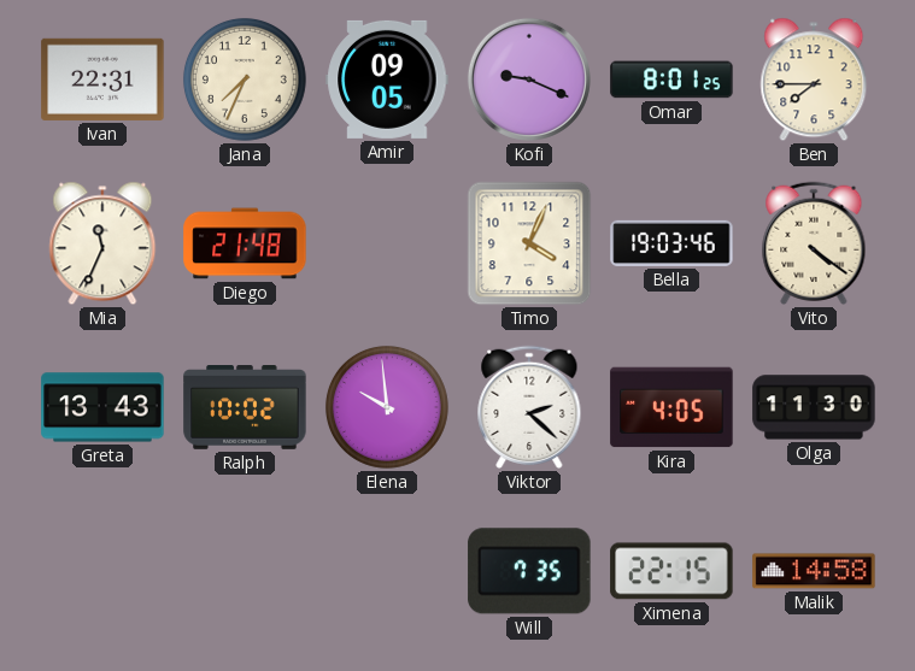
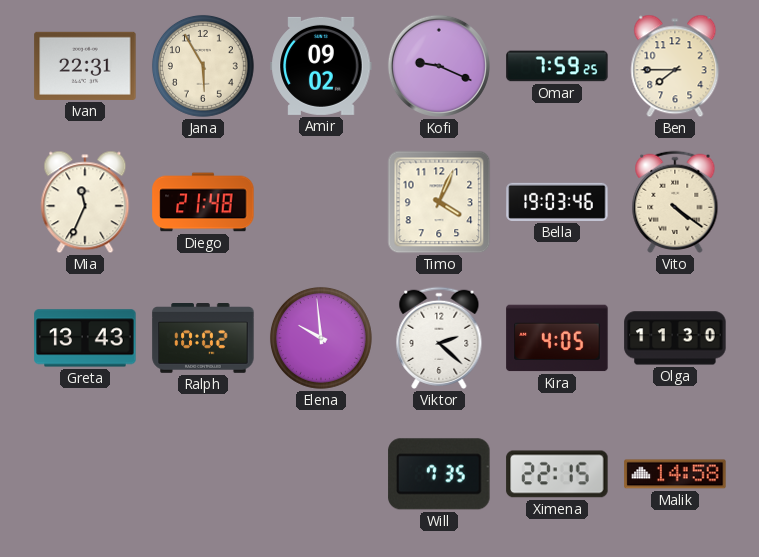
Jana: 7:34 -> 5:55 (203, 66)
Amir: 09:05 -> 09:02 (321, 66)
Omar: 8:01 -> 7:59 (557, 66)
